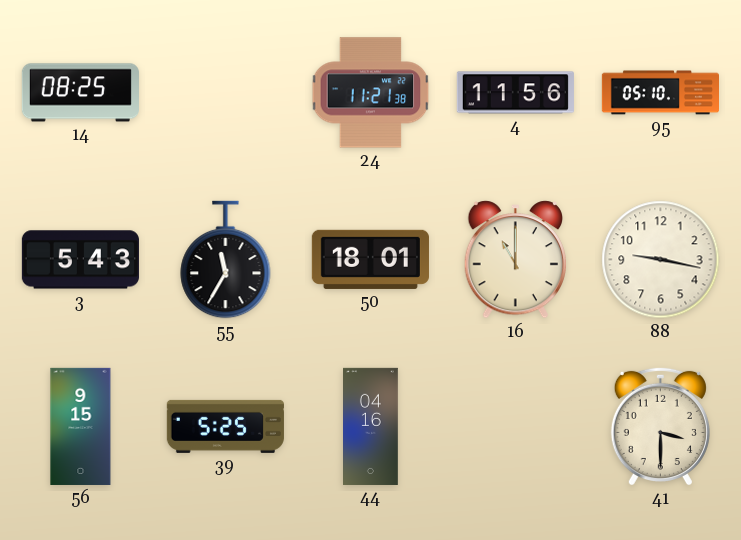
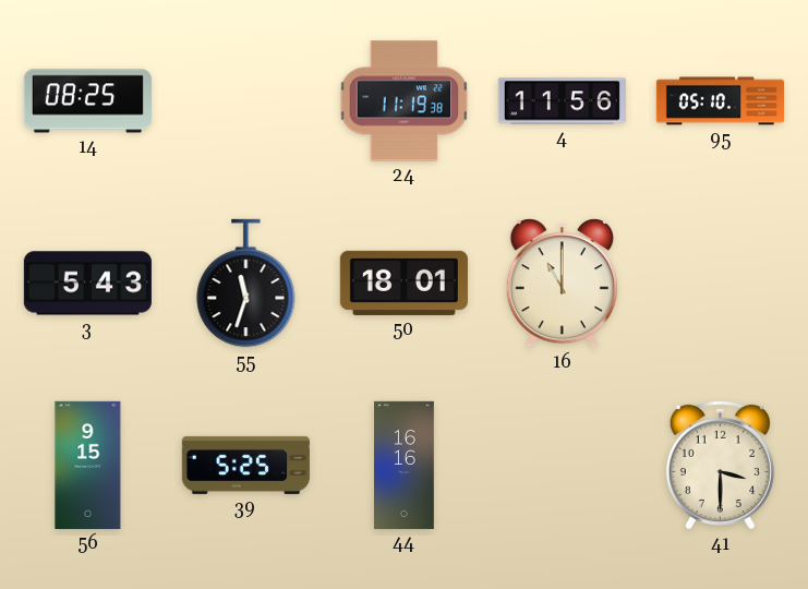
24: 11:21 -> 11:19 (405, 101)
55: 11:35 -> 11:33 (246, 284)
88: 9:17 -> none (661, 260)
44: 04:16 -> 16:16 (405, 465)
